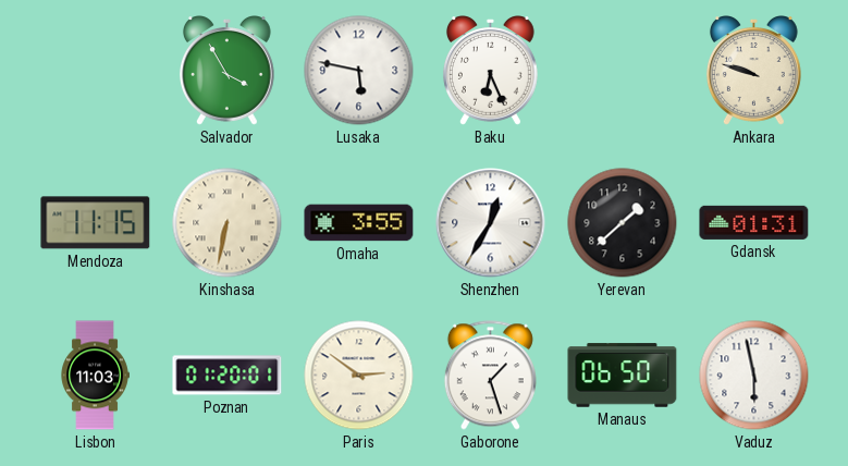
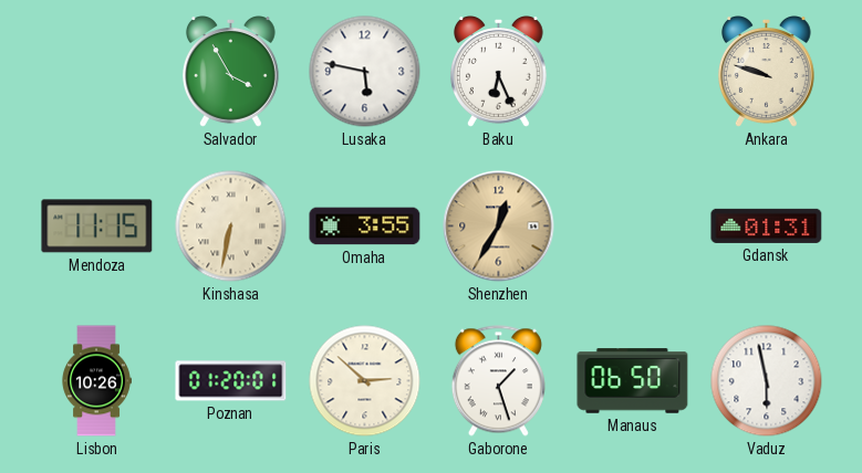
Shenzhen dial: white -> champagne (499, 227)
Yerevan: 1:38 -> none (623, 223)
Lisbon: 11:03 -> 10:26 (96, 381)
Paris: 2:51 -> 2:52 (365, 381)
